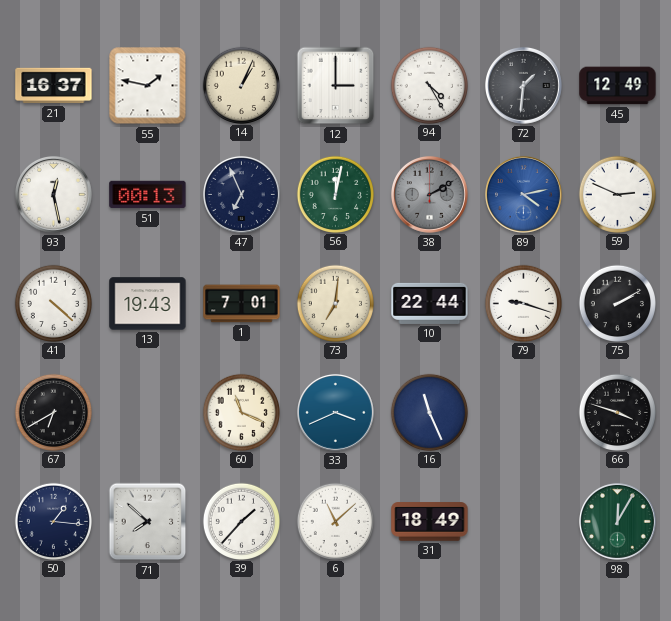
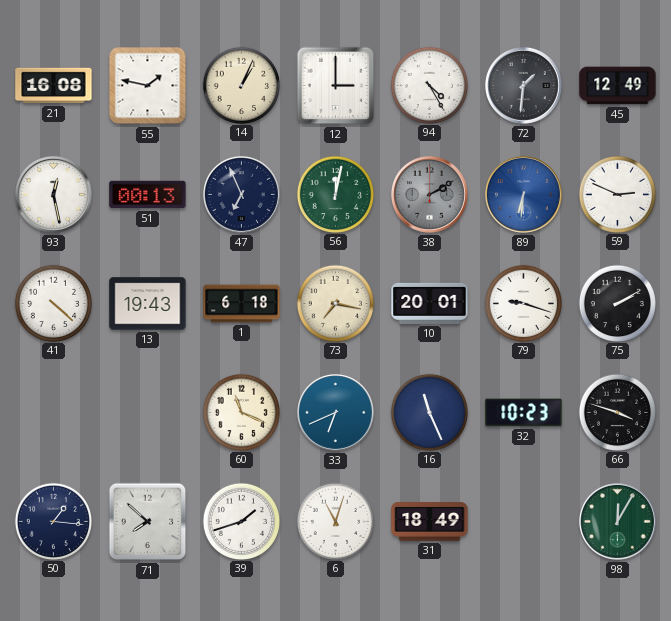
21: 16:37 -> 16:08 (54, 86)
89: 4:13 -> 6:31 (523, 194)
1: 7:01 -> 6:18 (242, 304)
73: 7:01 -> 7:17 (335, 303)
10: 22:44 -> 20:01 (430, 303)
67: 6:40 -> none (53, 412)
33: 3:41 -> 6:41 (335, 412)
32: none -> 10:23 (524, 413)
39: 1:37 -> 1:42 (241, 521)
6: 11:08 -> 11:03 (335, 521)
